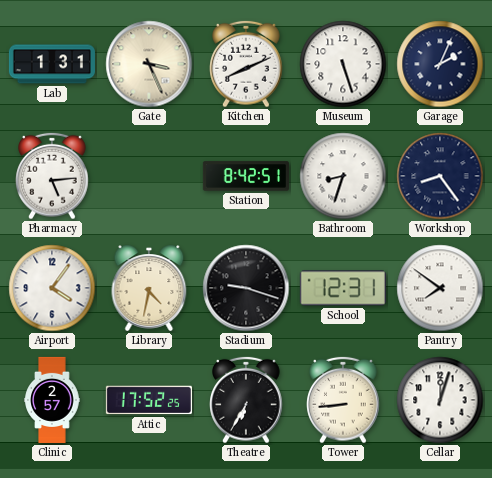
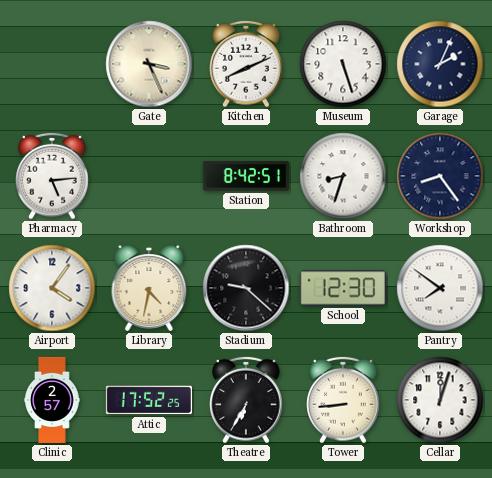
Lab: 1:31 -> none (52, 64)
Stadium: 9:18 -> 9:22 (246, 288)
School: 12:31 -> 12:30 (343, 288)
